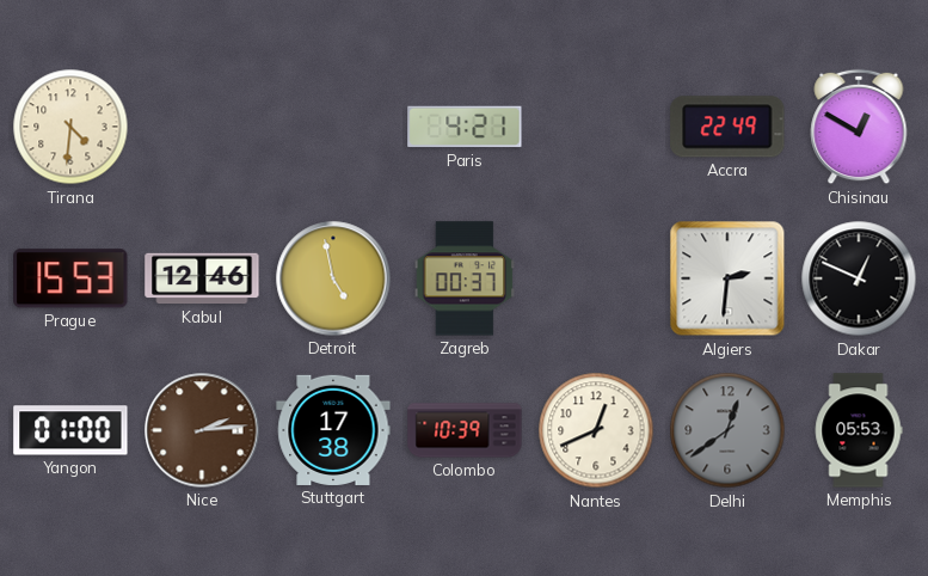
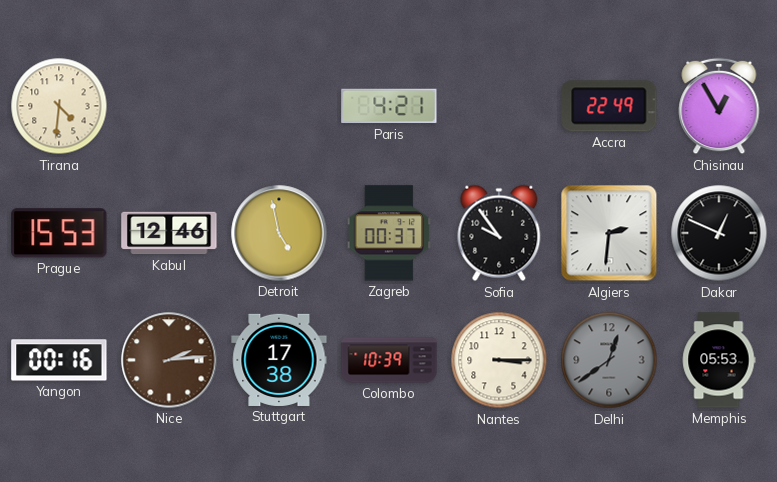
Chisinau: 12:50 -> 12:55 (719, 106)
Sofia: none -> 9:54 (499, 233)
Yangon: 01:00 -> 00:16 (59, 360)
Nantes: 12:41 -> 3:15 (499, 360)
